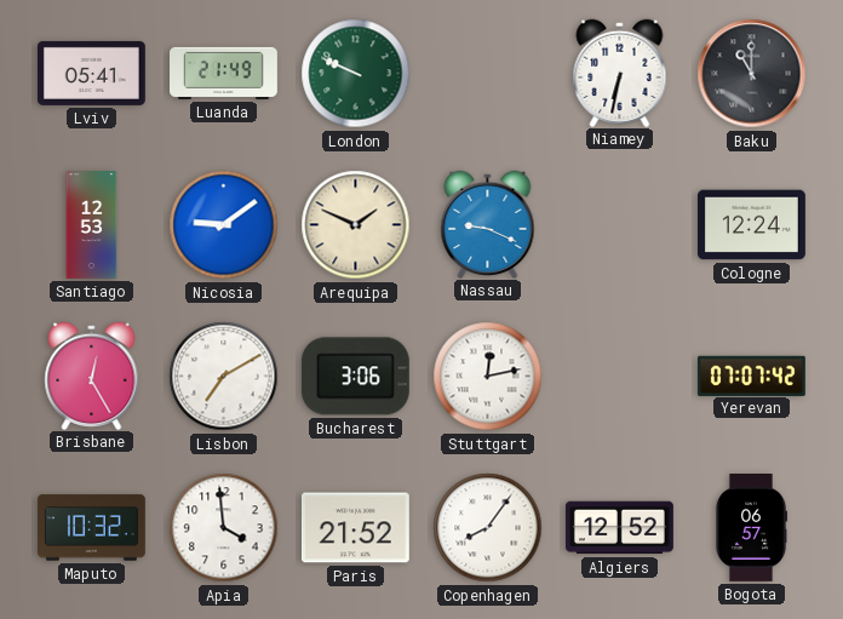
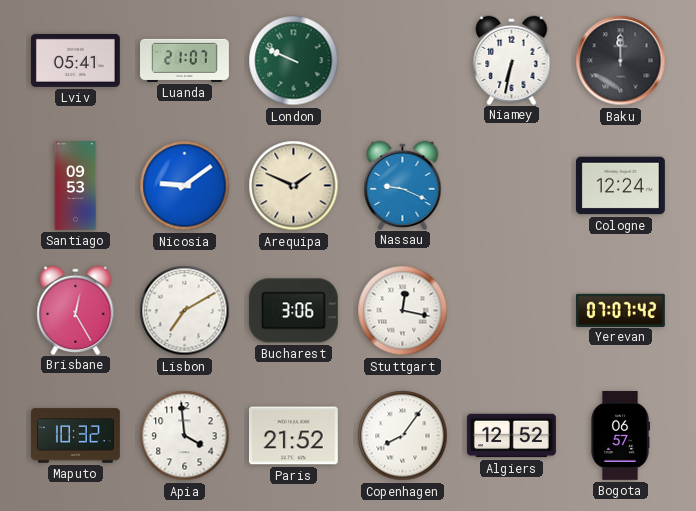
Luanda: 21:49 -> 21:07 (185, 60)
Baku: 11:00 -> 12:00 (621, 61)
Santiago: 12:53 -> 09:53 (76, 186)
Stuttgart: 12:13 -> 12:17 (403, 311)
